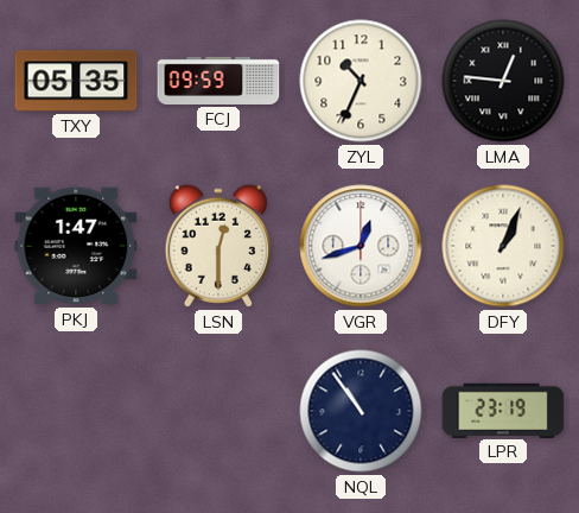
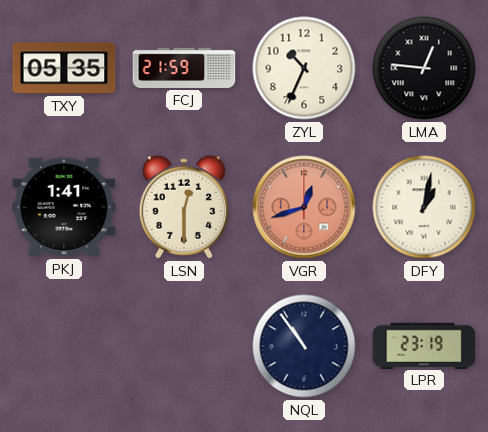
FCJ: 09:59 -> 21:59 (184, 68)
PKJ: 1:47 -> 1:41 (64, 207)
VGR dial: white -> salmon (304, 207)
DFY: 1:04 -> 1:02 (424, 207)
